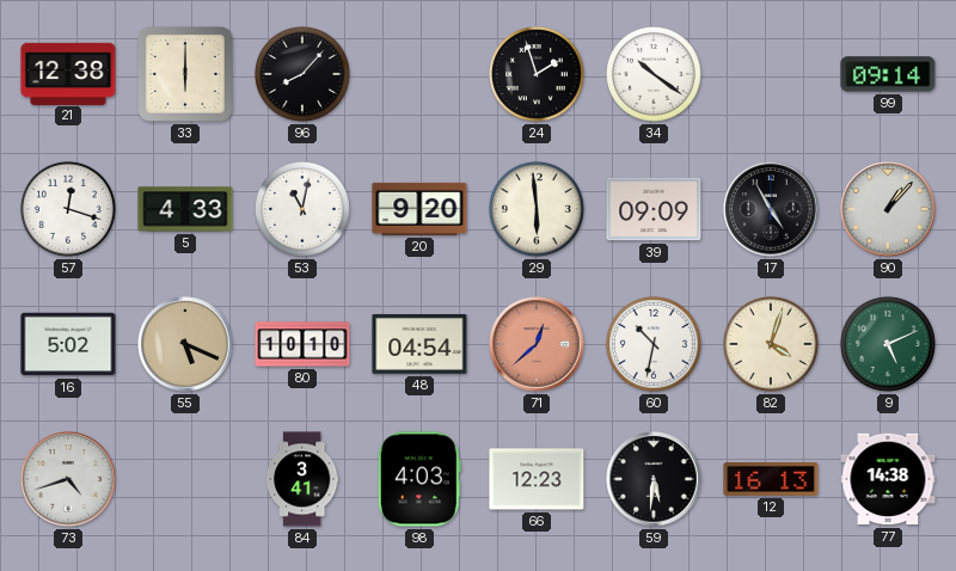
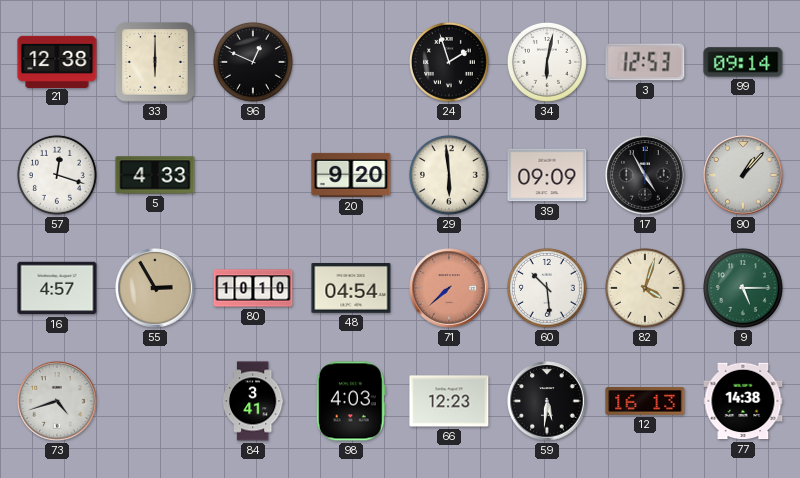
96: 8:07 -> 12:49 (253, 62)
34: 10:21 -> 6:02 (547, 62)
3: none -> 12:53 (645, 62)
53: 11:02 -> none (302, 209)
16: 5:02 -> 4:57 (57, 288)
55: 5:19 -> 2:55 (155, 288)
71: 12:38 -> 7:38 (449, 288)
60: 10:32 -> 10:29 (547, 288)
9: 5:11 -> 5:15 (743, 288)
